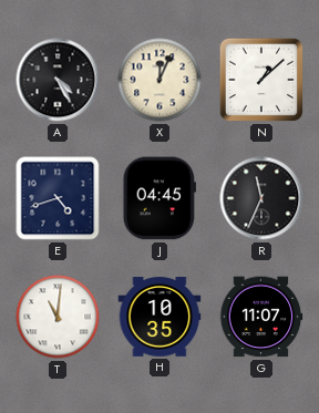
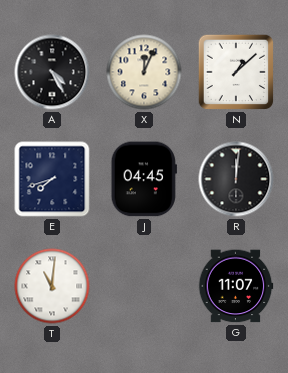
E: 4:42 -> 7:42 (52, 179)
R: 11:34 -> 12:01 (236, 179)
H: 10:35 -> none (159, 317)
